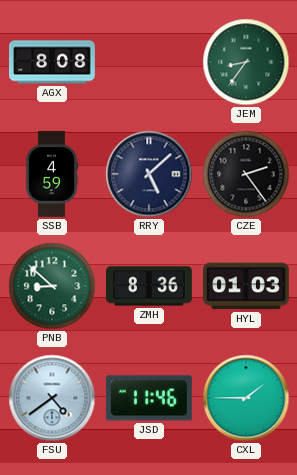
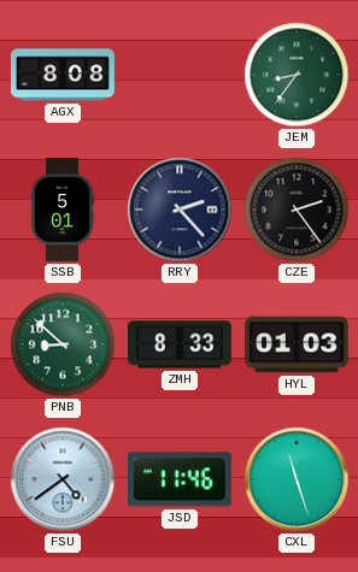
SSB: 4:59 -> 5:01 (63, 211)
RRY: 5:08 -> 2:23 (180, 210)
ZMH: 8:36 -> 8:33 (181, 344)
CXL: 1:45 -> 11:27 (297, 479)
